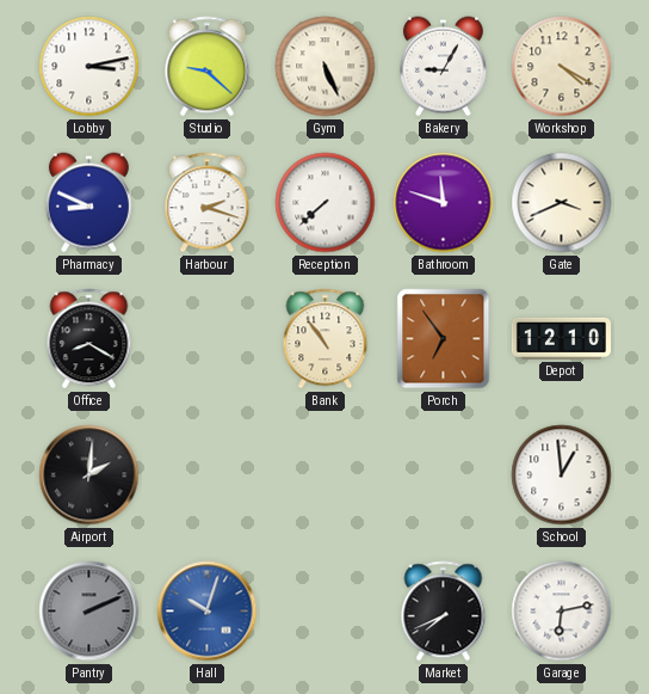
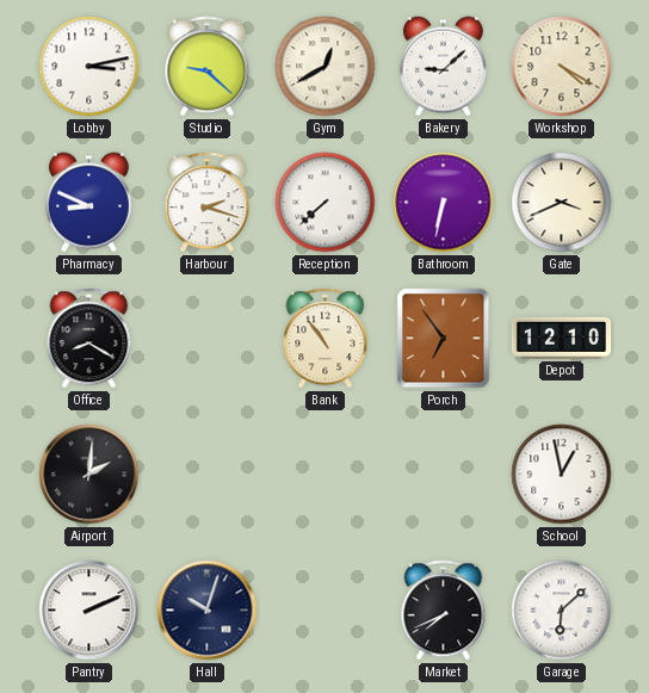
Gym: 5:26 -> 12:40 (326, 67)
Bakery: 9:05 -> 9:08 (443, 67)
Bathroom: 11:48 -> 6:32 (444, 203)
School: 12:59 -> 12:58 (562, 475)
Pantry dial: grey -> white (89, 611)
Hall dial: blue -> navy (208, 611)
Garage: 6:13 -> 6:08 (562, 611)
